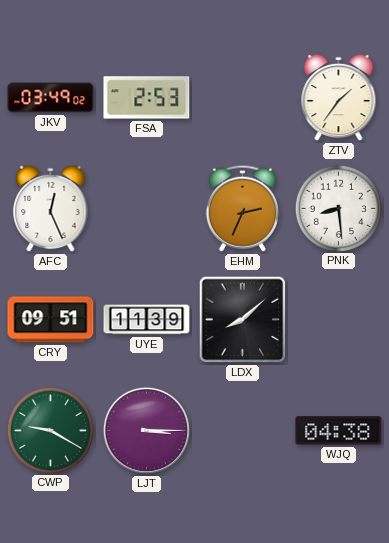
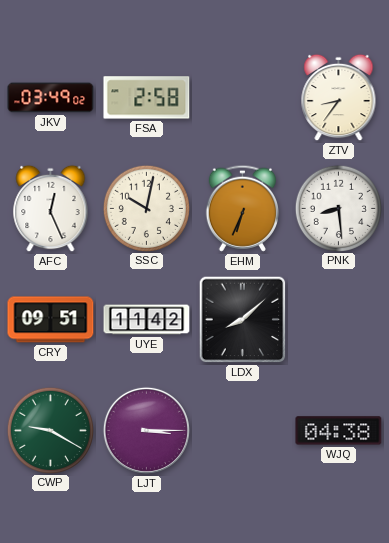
FSA: 2:53 -> 2:58 (147, 98)
ZTV: 1:36 -> 8:36 (339, 98)
SSC: none -> 10:02 (146, 208)
EHM: 2:34 -> 6:34 (242, 208)
UYE: 11:39 -> 11:42 (147, 320)
